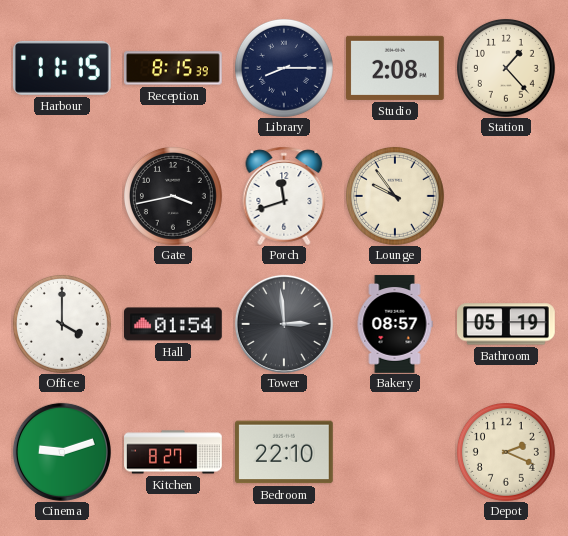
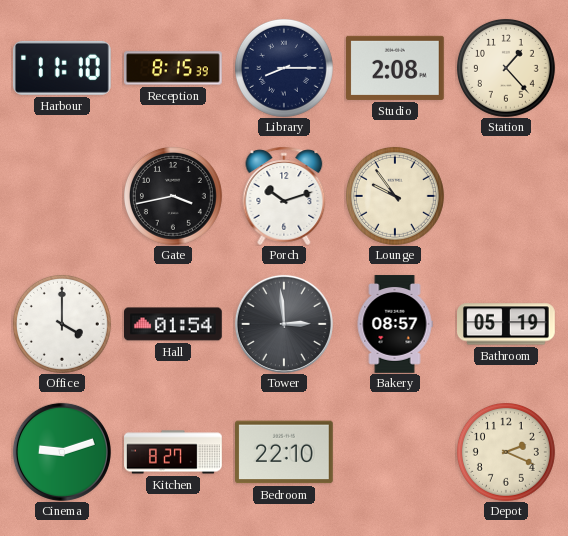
Harbour: 11:15 -> 11:10 (62, 68)
Porch: 11:42 -> 10:12 (284, 196)
